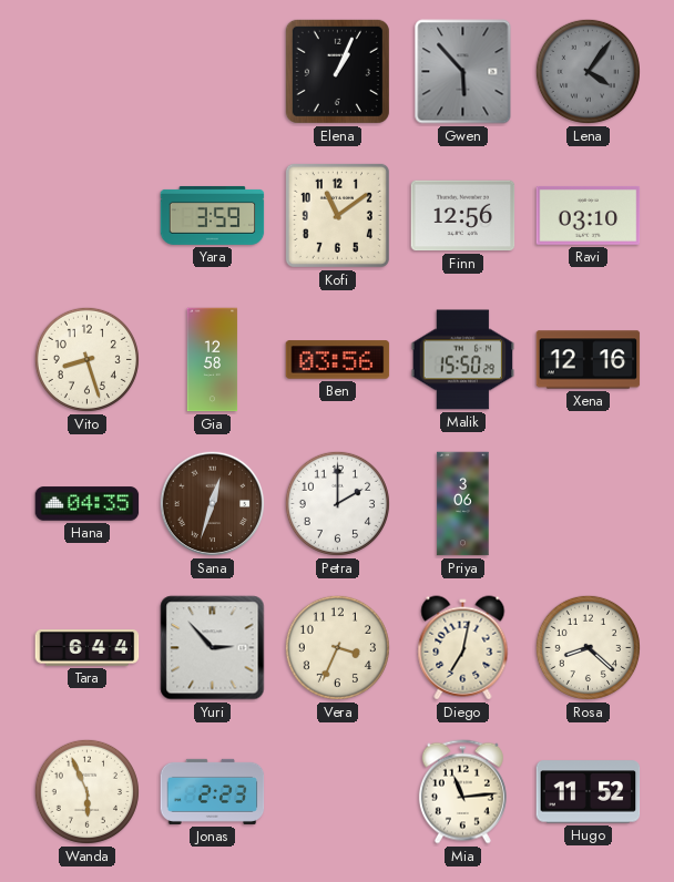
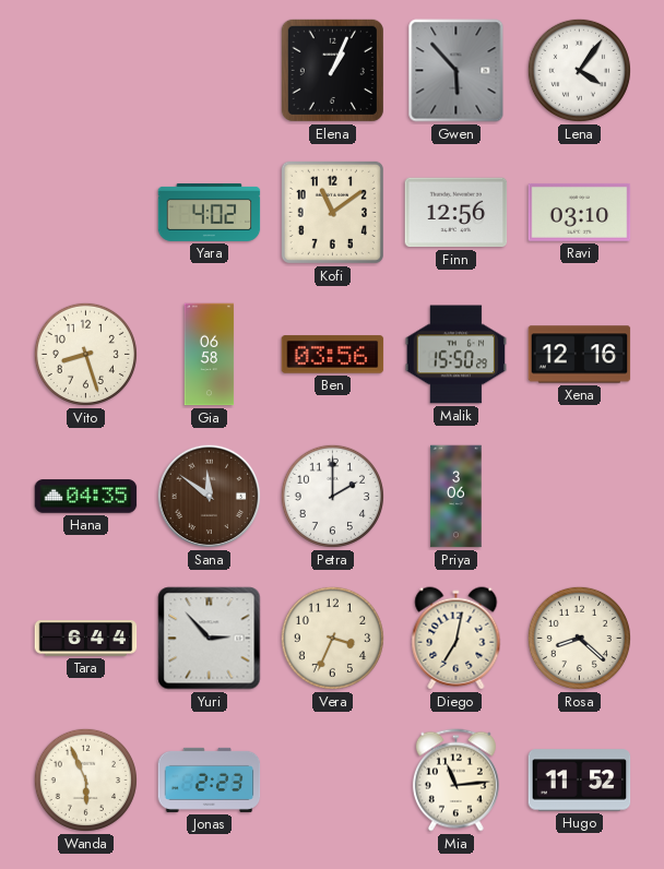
Lena dial: grey -> white (579, 70)
Yara: 3:59 -> 4:02 (210, 212)
Gia: 12:58 -> 06:58 (210, 355)
Sana: 12:33 -> 11:51 (210, 497)
